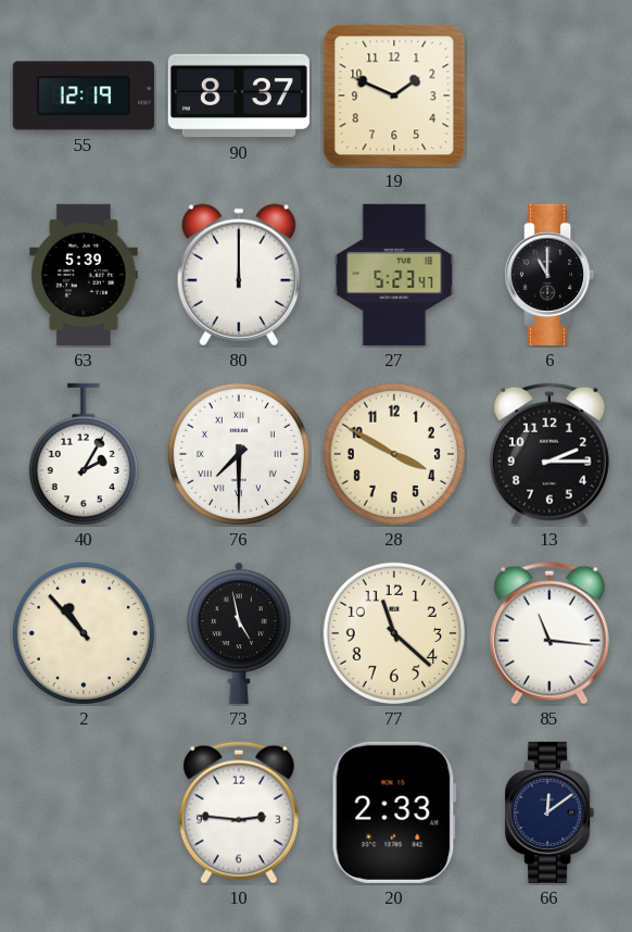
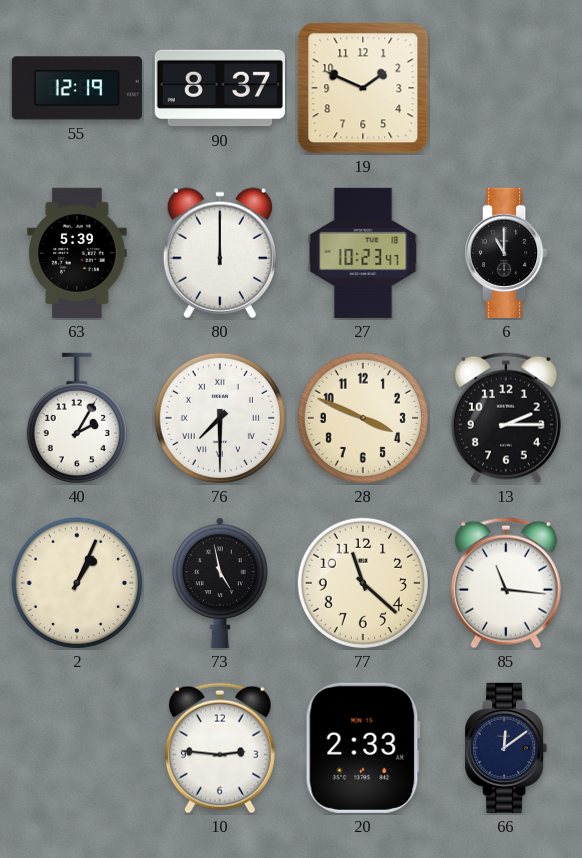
27: 5:23 -> 10:23 (363, 253)
28: 3:50 -> 3:49 (363, 418)
2: 10:53 -> 1:04 (77, 583)
